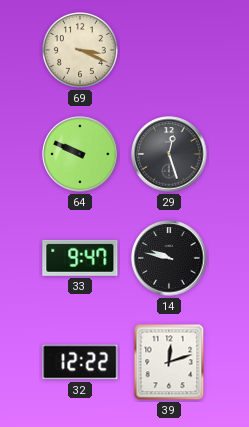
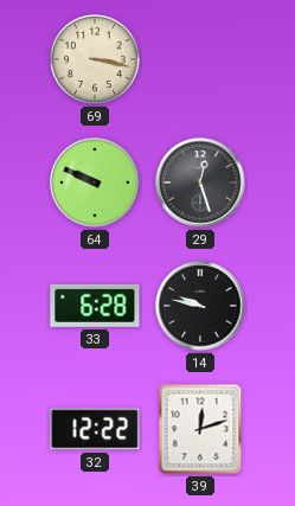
69: 3:19 -> 3:17 (96, 60)
33: 9:47 -> 6:28 (95, 306)
